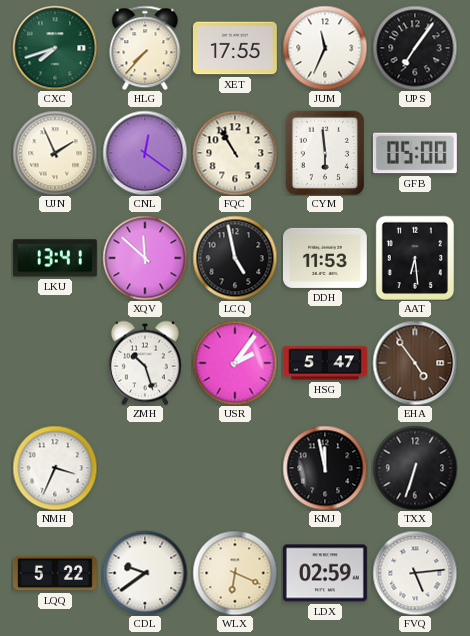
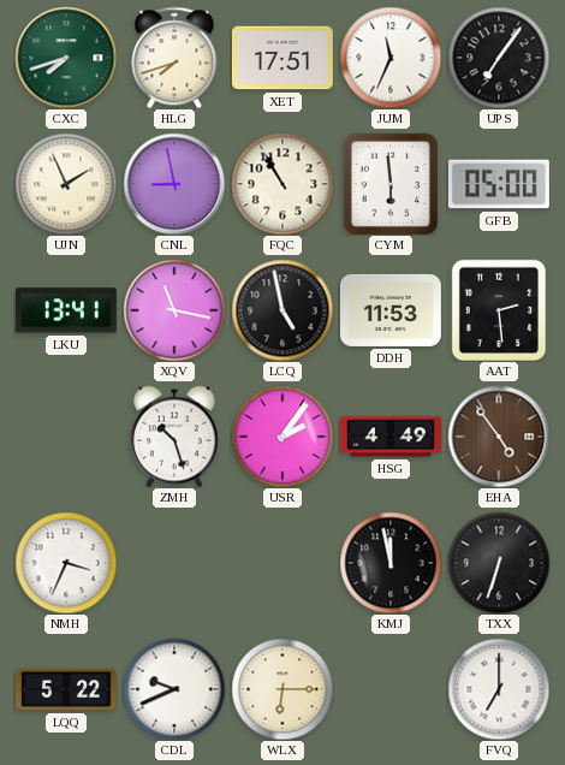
HLG: 7:37 -> 7:42 (174, 58)
XET: 17:55 -> 17:51 (282, 58)
CNL: 12:21 -> 8:58 (174, 184)
XQV: 11:52 -> 11:17 (174, 310)
AAT: 6:29 -> 2:29 (498, 309)
HSG: 5:47 -> 4:49 (391, 437)
CDL: 9:39 -> 9:41 (174, 689)
WLX: 6:19 -> 6:15 (282, 689)
LDX: 02:59 -> none (325, 573)
FVQ: 5:14 -> 7:00 (499, 689)
